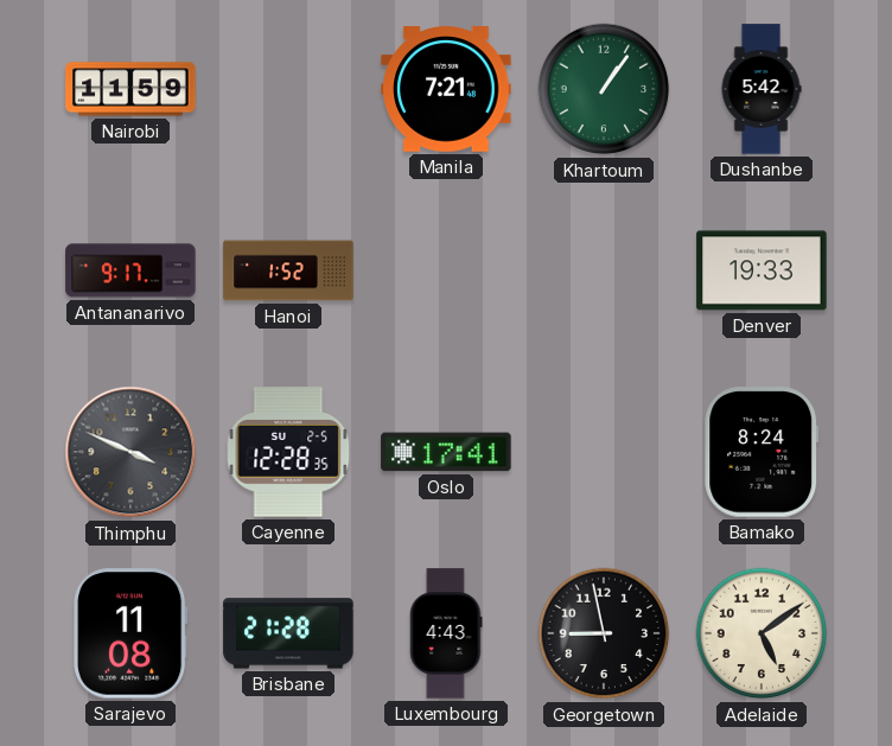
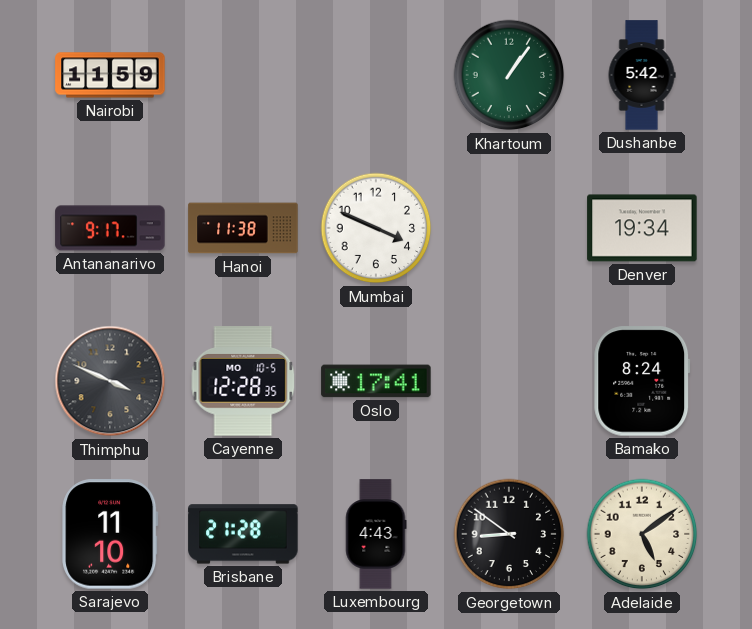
Manila: 7:21 -> none (446, 89)
Hanoi: 1:52 -> 11:38 (243, 228)
Mumbai: none -> 3:49 (376, 228)
Denver: 19:33 -> 19:34 (642, 228)
Cayenne date: SU 2-5 -> MO 10-5 (243, 381)
Sarajevo: 11:08 -> 11:10 (110, 534)
Georgetown: 8:58 -> 8:51 (509, 534)
